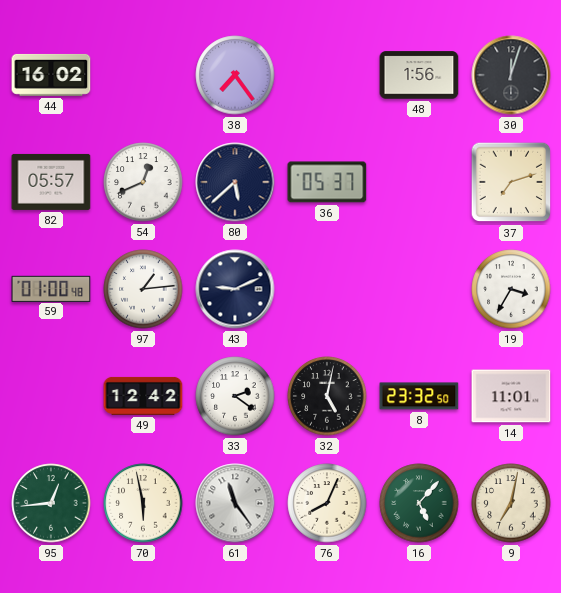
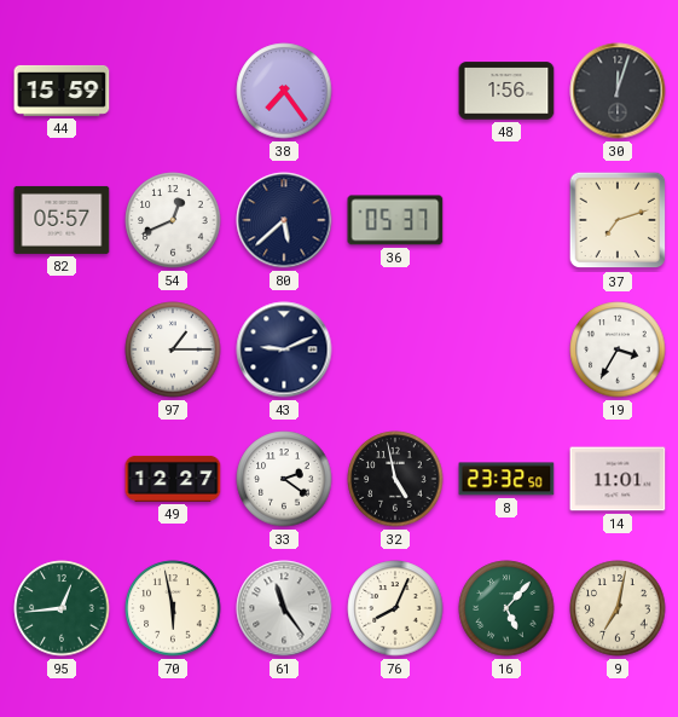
44: 16:02 -> 15:59 (62, 91)
59: 01:00 -> none (51, 288)
97: 1:14 -> 1:15 (173, 349)
49: 12:42 -> 12:27 (173, 479)
32: 5:02 -> 4:58 (395, 479)
